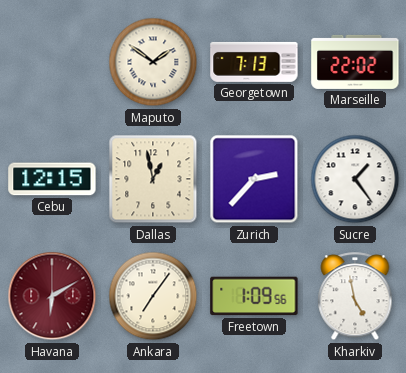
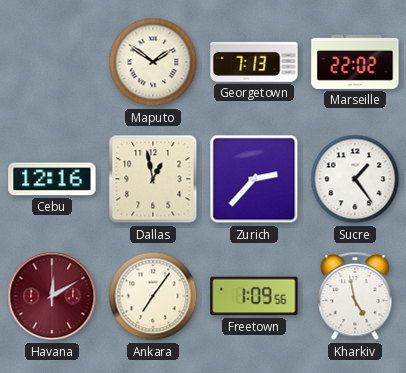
Cebu: 12:15 -> 12:16 (52, 179)
Havana: 6:10 -> 12:10 (52, 296)
